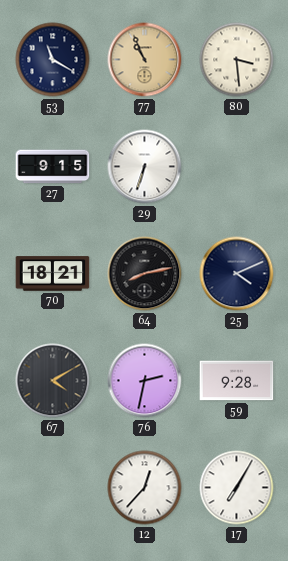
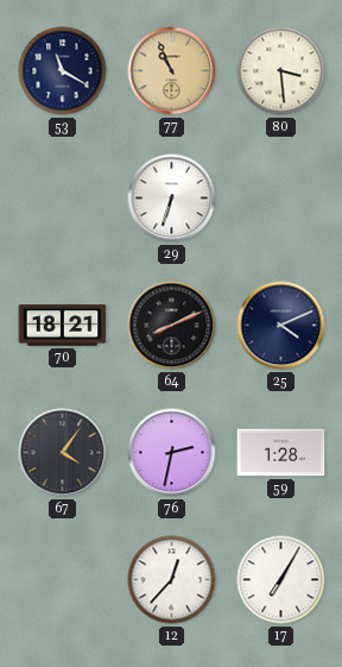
27: 9:15 -> none (53, 167)
64: 8:13 -> 8:11 (172, 326)
67: 4:10 -> 4:06 (63, 453)
59: 9:28 -> 1:28 (281, 453)
